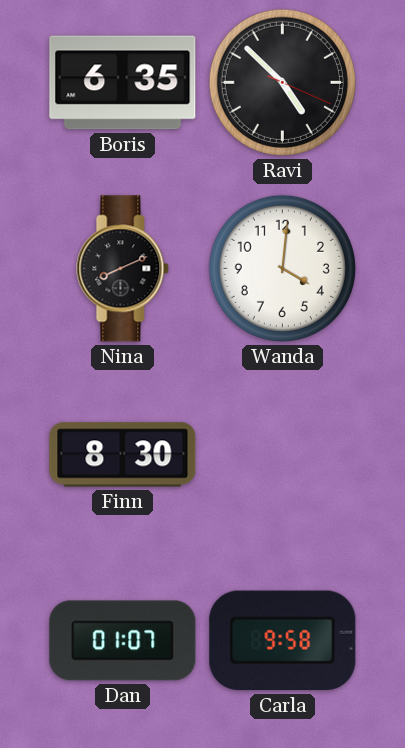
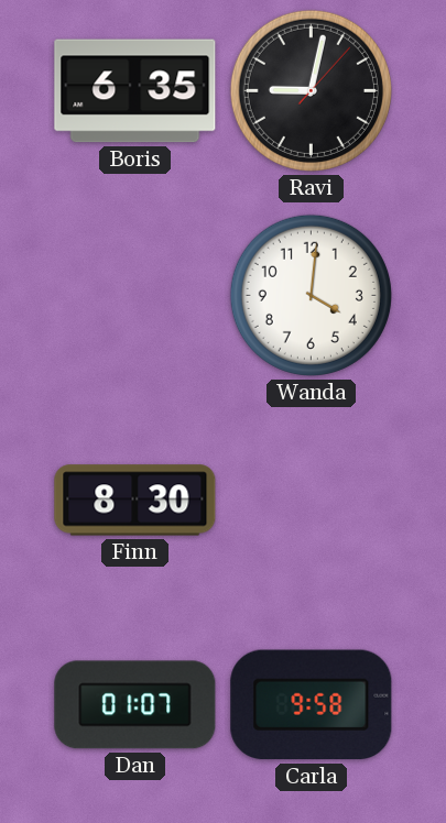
Ravi: 4:52 -> 9:02 (311, 90)
Nina: 8:11 -> none (123, 269)
